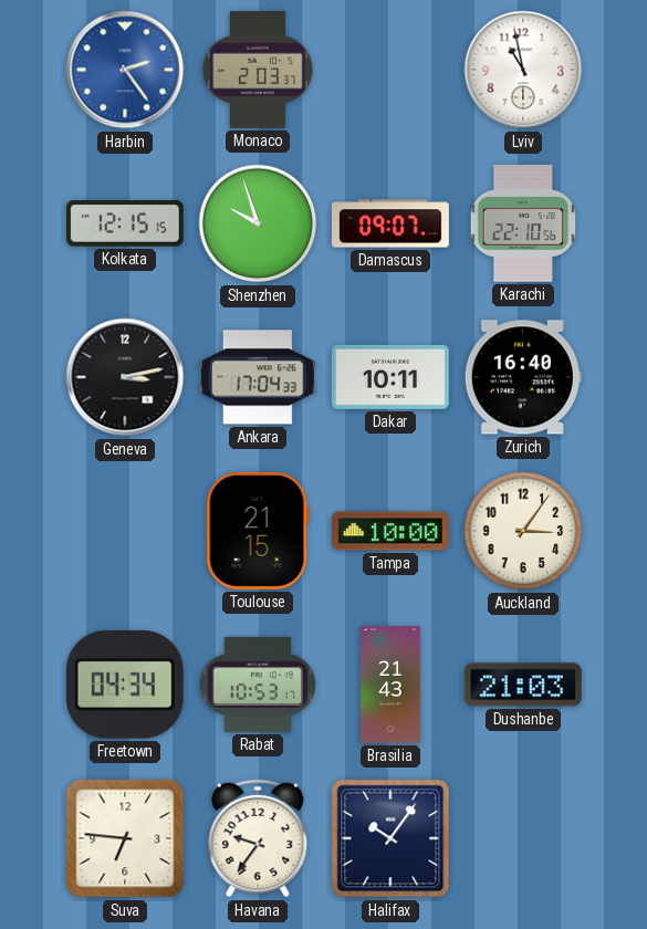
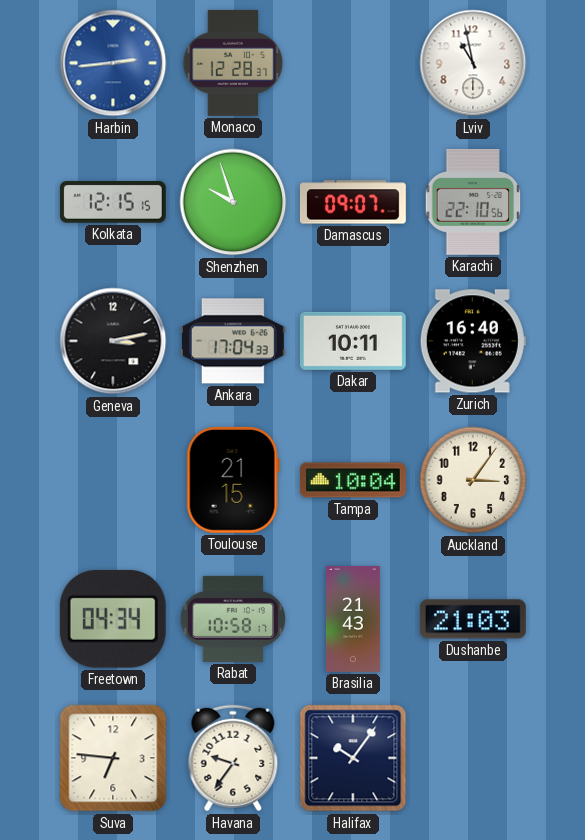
Harbin: 2:24 -> 2:44 (113, 63)
Monaco: 2:03 -> 12:28 (233, 63)
Tampa: 10:00 -> 10:04 (353, 480)
Rabat: 10:53 -> 10:58 (233, 619)
